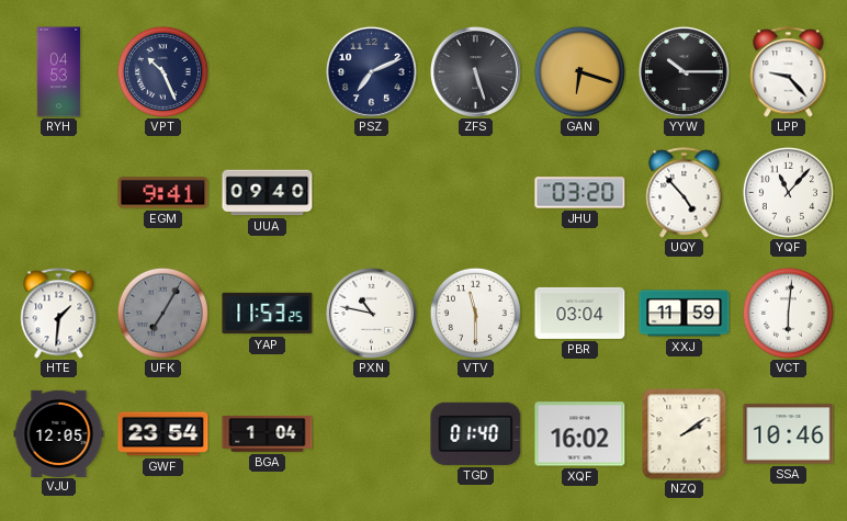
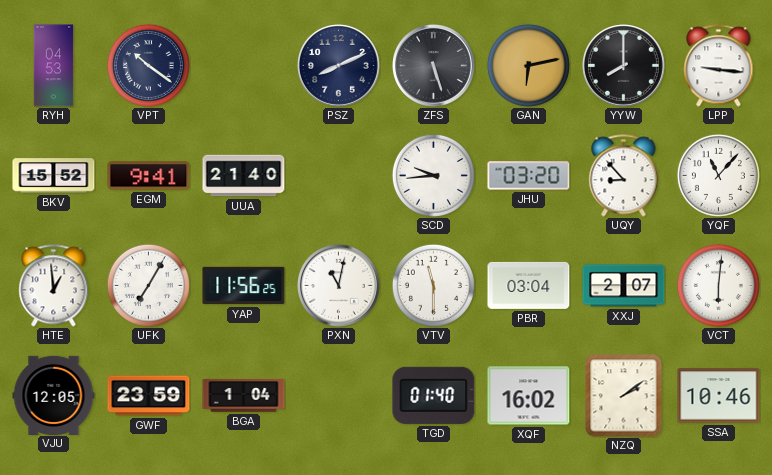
VPT: 10:26 -> 10:21 (148, 65)
PSZ: 7:11 -> 8:11 (339, 66)
GAN: 6:18 -> 6:13 (528, 65)
YYW: 10:15 -> 8:00 (624, 66)
LPP: 9:23 -> 9:16 (719, 66)
BKV: none -> 15:52 (54, 176)
UUA: 09:40 -> 21:40 (244, 176)
SCD: none -> 9:44 (433, 175)
UQY: 4:53 -> 8:53 (624, 176)
HTE: 1:31 -> 12:59 (54, 286)
UFK dial: grey -> white (148, 285)
YAP: 11:53 -> 11:56 (244, 286)
PXN: 10:47 -> 11:02 (339, 286)
XXJ: 11:59 -> 2:07 (624, 286)
GWF: 23:54 -> 23:59 (149, 396)
